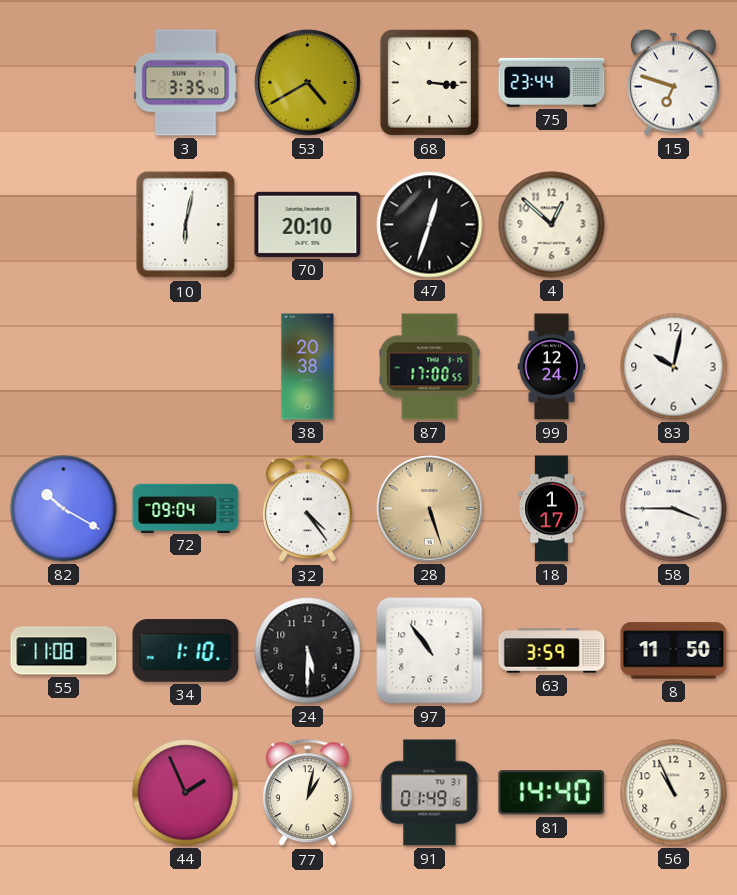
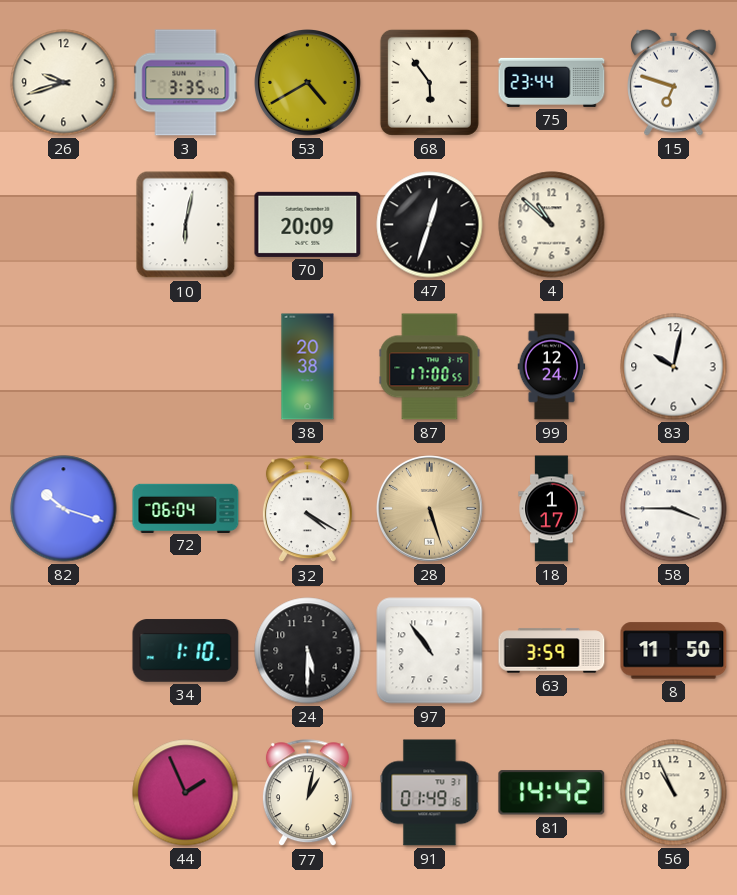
26: none -> 9:42 (64, 83)
68: 3:16 -> 5:54 (429, 82)
70: 20:10 -> 20:09 (308, 224)
4: 12:52 -> 10:52 (552, 225)
82: 10:20 -> 10:18 (64, 509)
72: 09:04 -> 06:04 (186, 508)
32: 4:24 -> 4:20 (307, 509)
55: 11:08 -> none (64, 651)
81: 14:40 -> 14:42 (552, 793)
